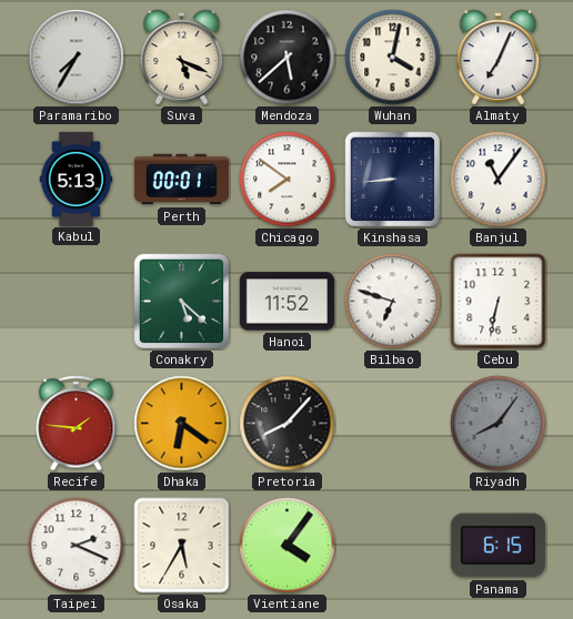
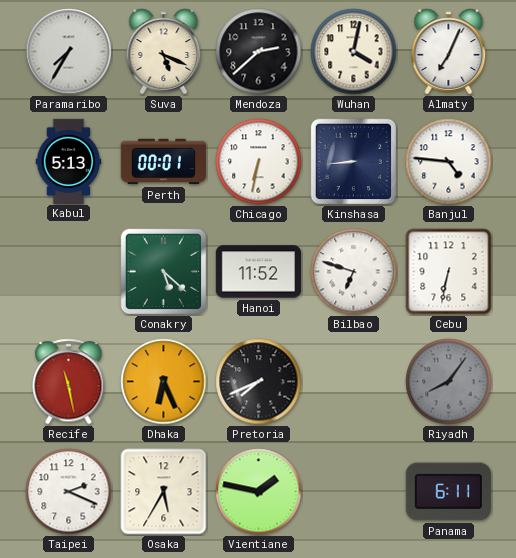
Mendoza: 5:38 -> 2:38 (259, 52)
Chicago: 7:51 -> 6:32 (259, 162)
Banjul: 11:06 -> 4:46 (449, 162)
Recife: 1:46 -> 11:28 (69, 382)
Dhaka: 6:21 -> 6:26 (164, 382)
Pretoria: 8:07 -> 7:41 (259, 382)
Vientiane: 4:06 -> 1:47 (259, 492)
Panama: 6:15 -> 6:11 (448, 492)
